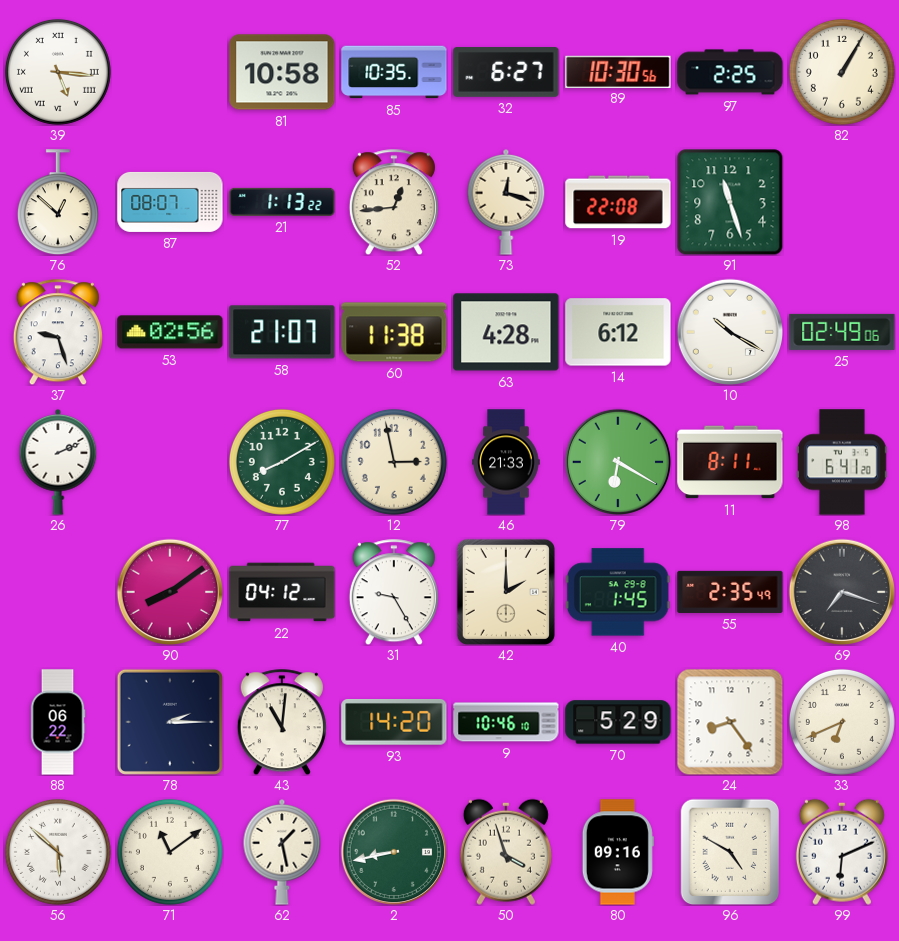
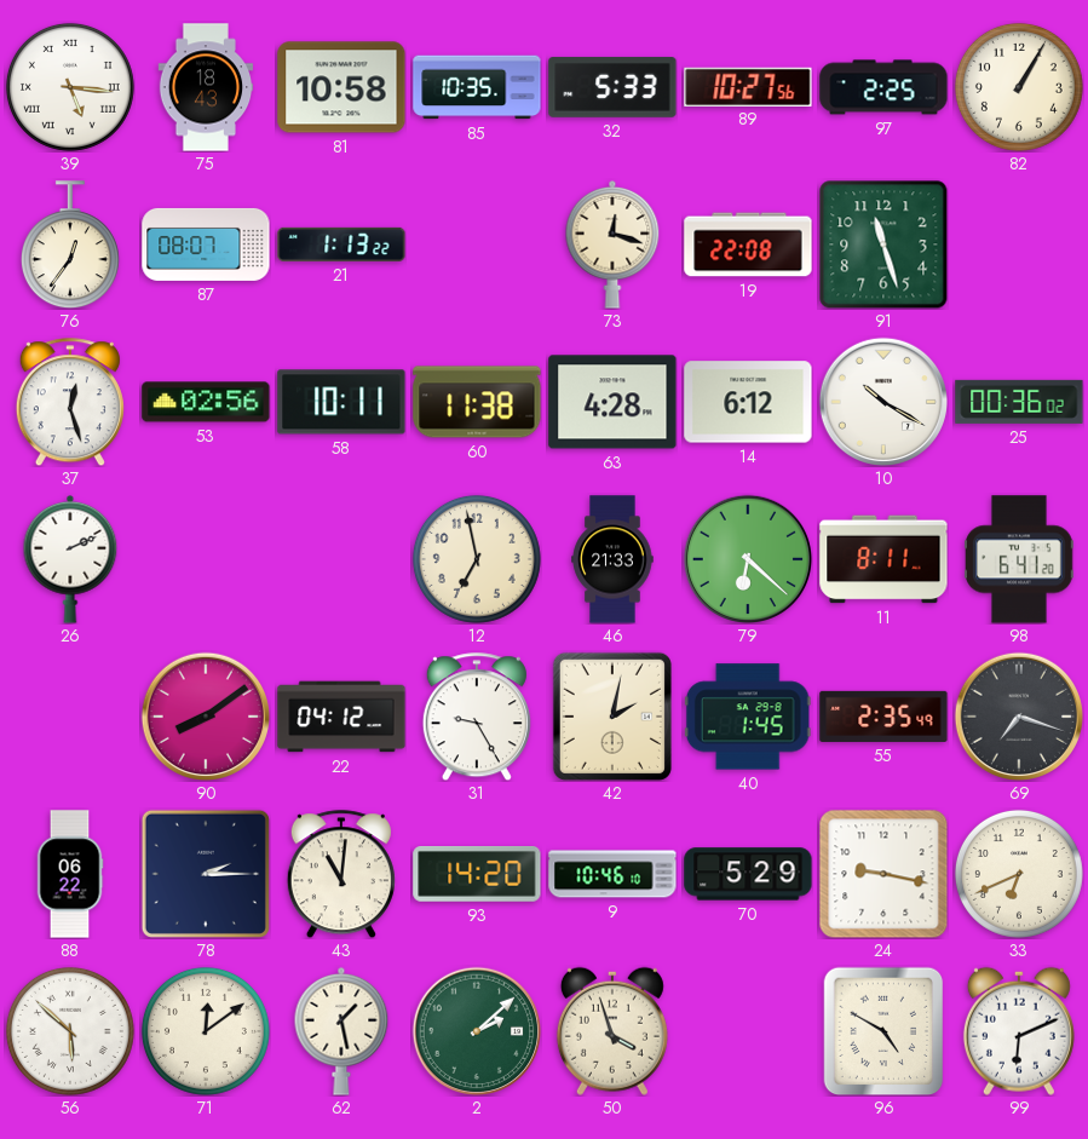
75: none -> 18:43 (206, 87)
32: 6:27 -> 5:33 (612, 87)
89: 10:30 -> 10:27 (748, 86)
76: 12:52 -> 12:36 (70, 245)
52: 12:44 -> none (394, 202)
37: 9:27 -> 12:27 (70, 402)
58: 21:07 -> 10:11 (341, 402)
25: 02:49 -> 00:36 (1019, 402)
77: 8:10 -> none (282, 462)
12: 2:58 -> 6:58 (477, 559)
79: 6:20 -> 6:22 (747, 558)
42: 2:00 -> 2:02 (612, 717)
24: 8:24 -> 9:17 (883, 874)
71: 11:09 -> 12:09 (206, 1031)
2: 8:43 -> 2:08 (476, 1030)
80: 09:16 -> none (618, 852)
